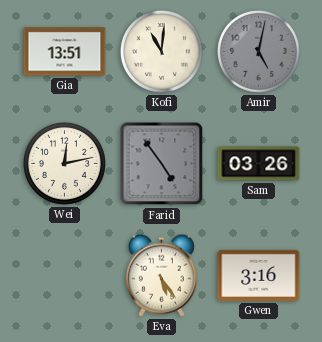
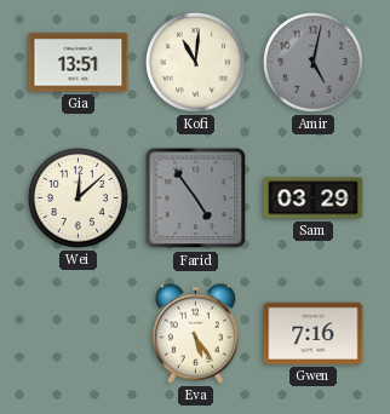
Wei: 12:13 -> 12:08 (78, 197)
Sam: 03:26 -> 03:29 (314, 199)
Gwen: 3:16 -> 7:16 (314, 333)
